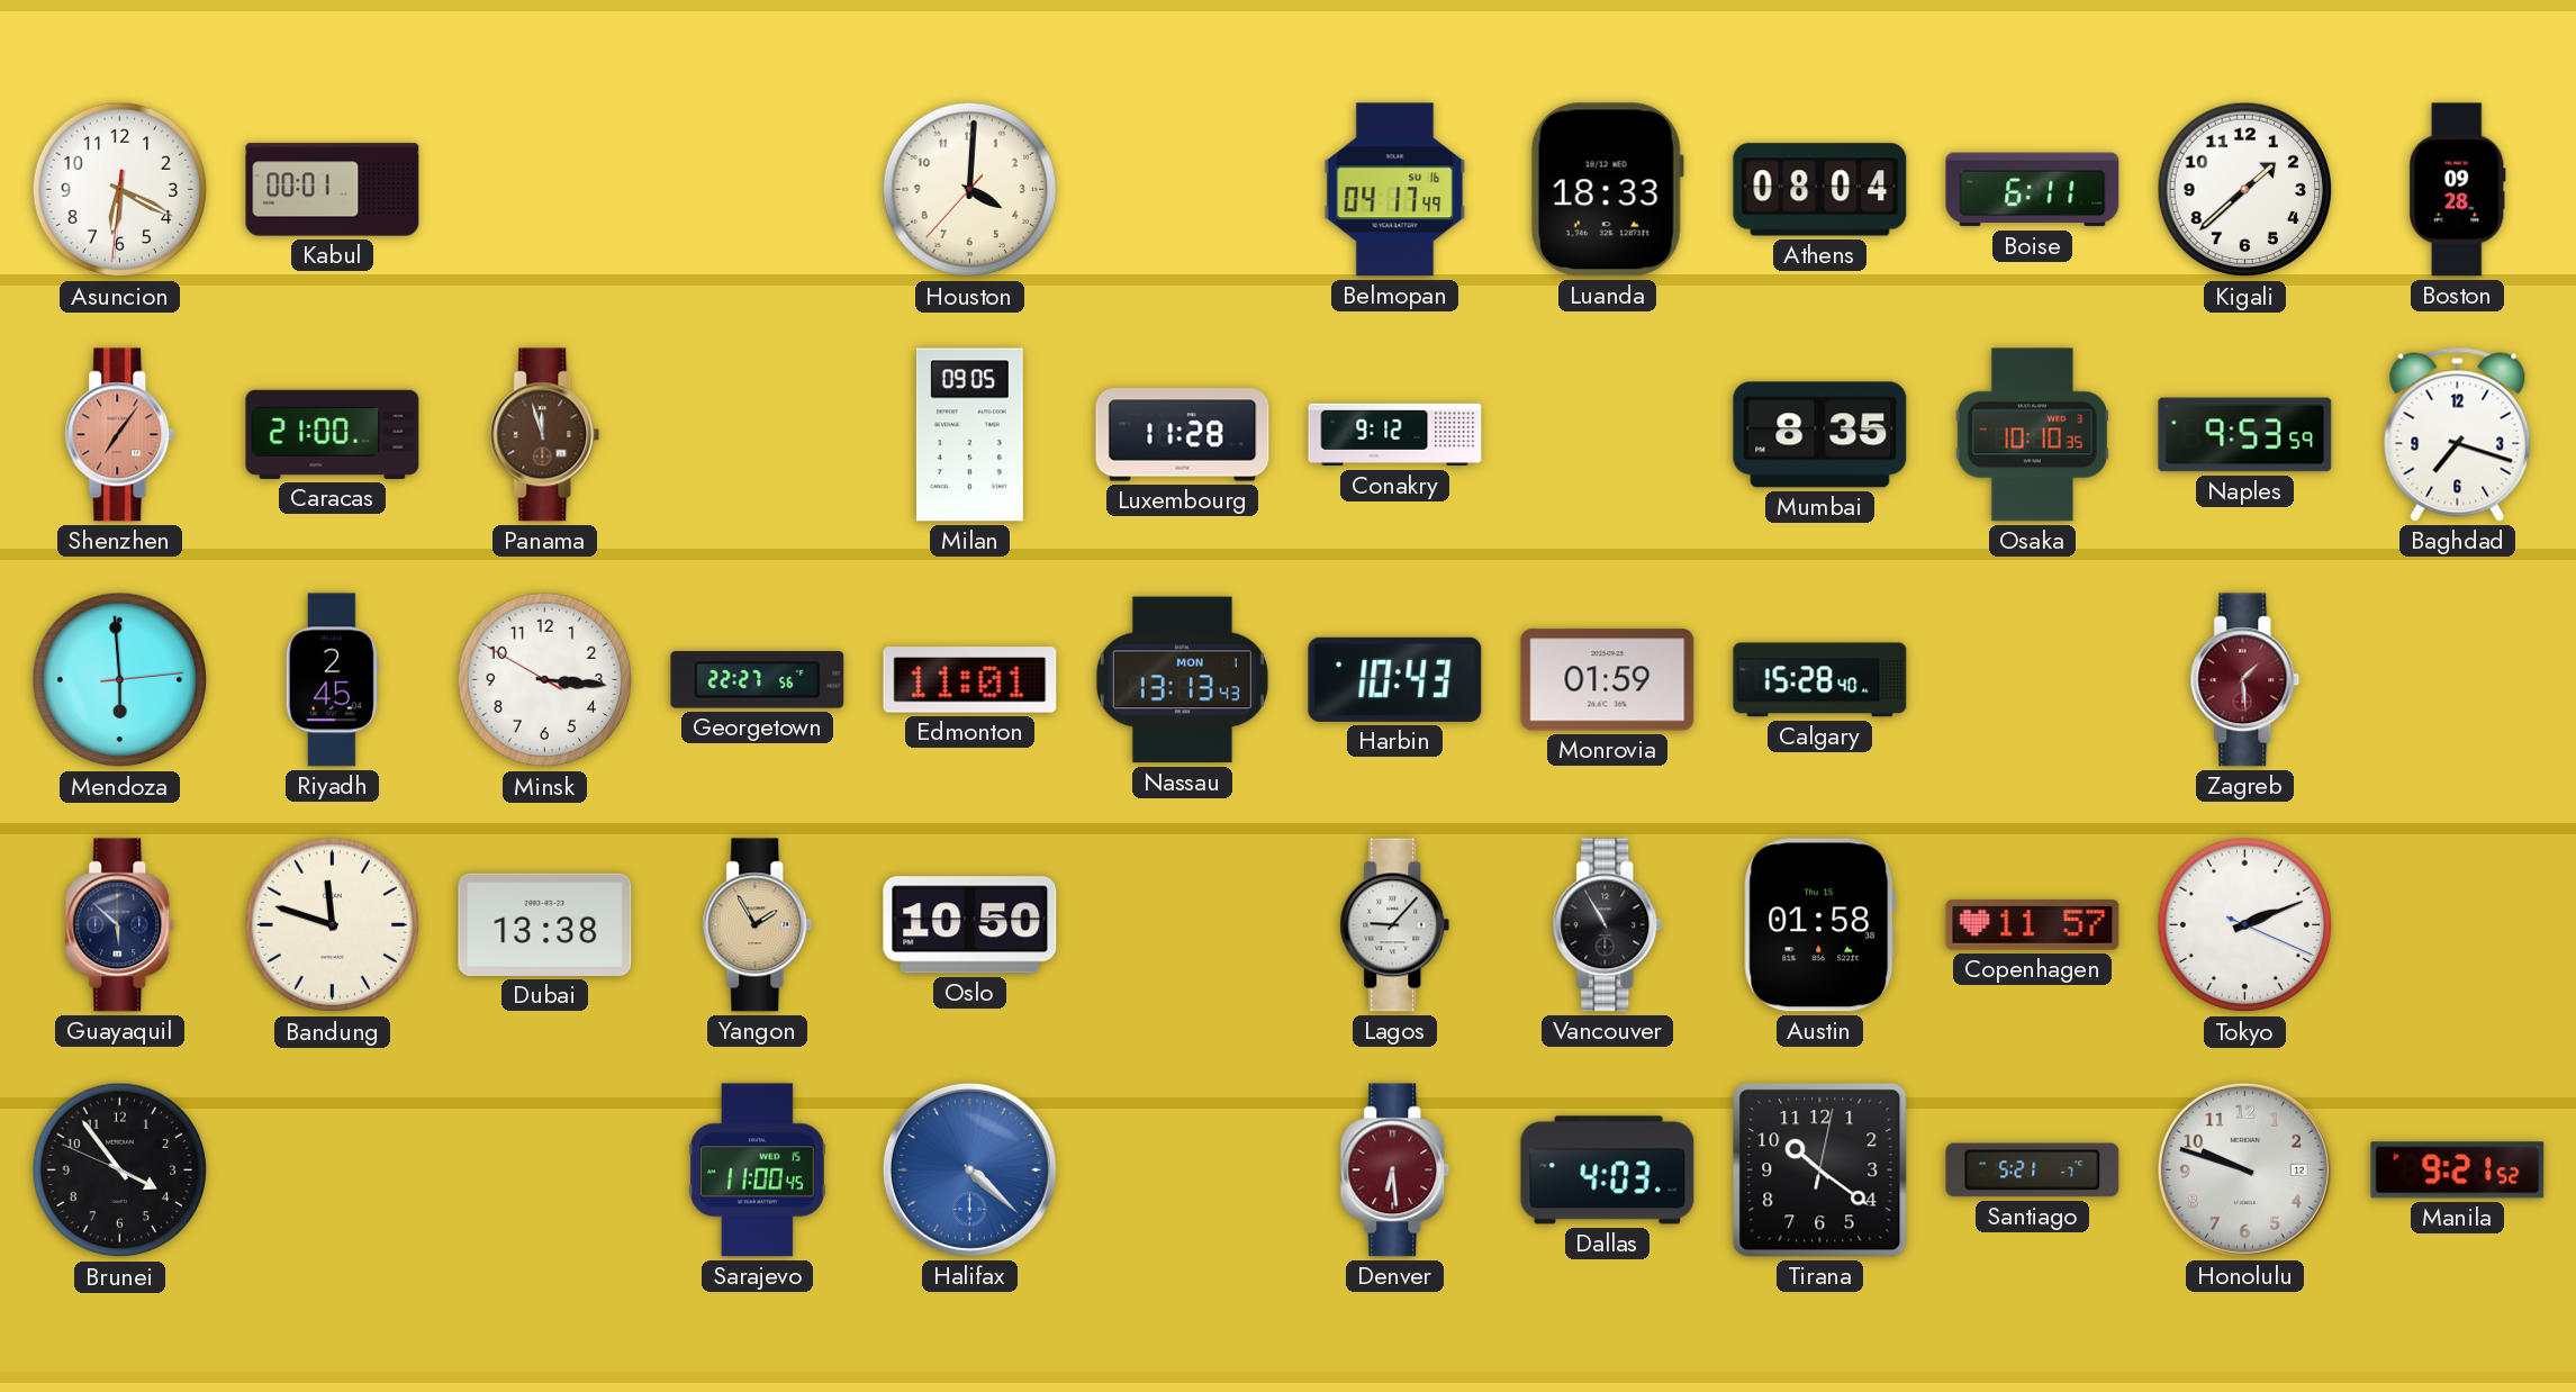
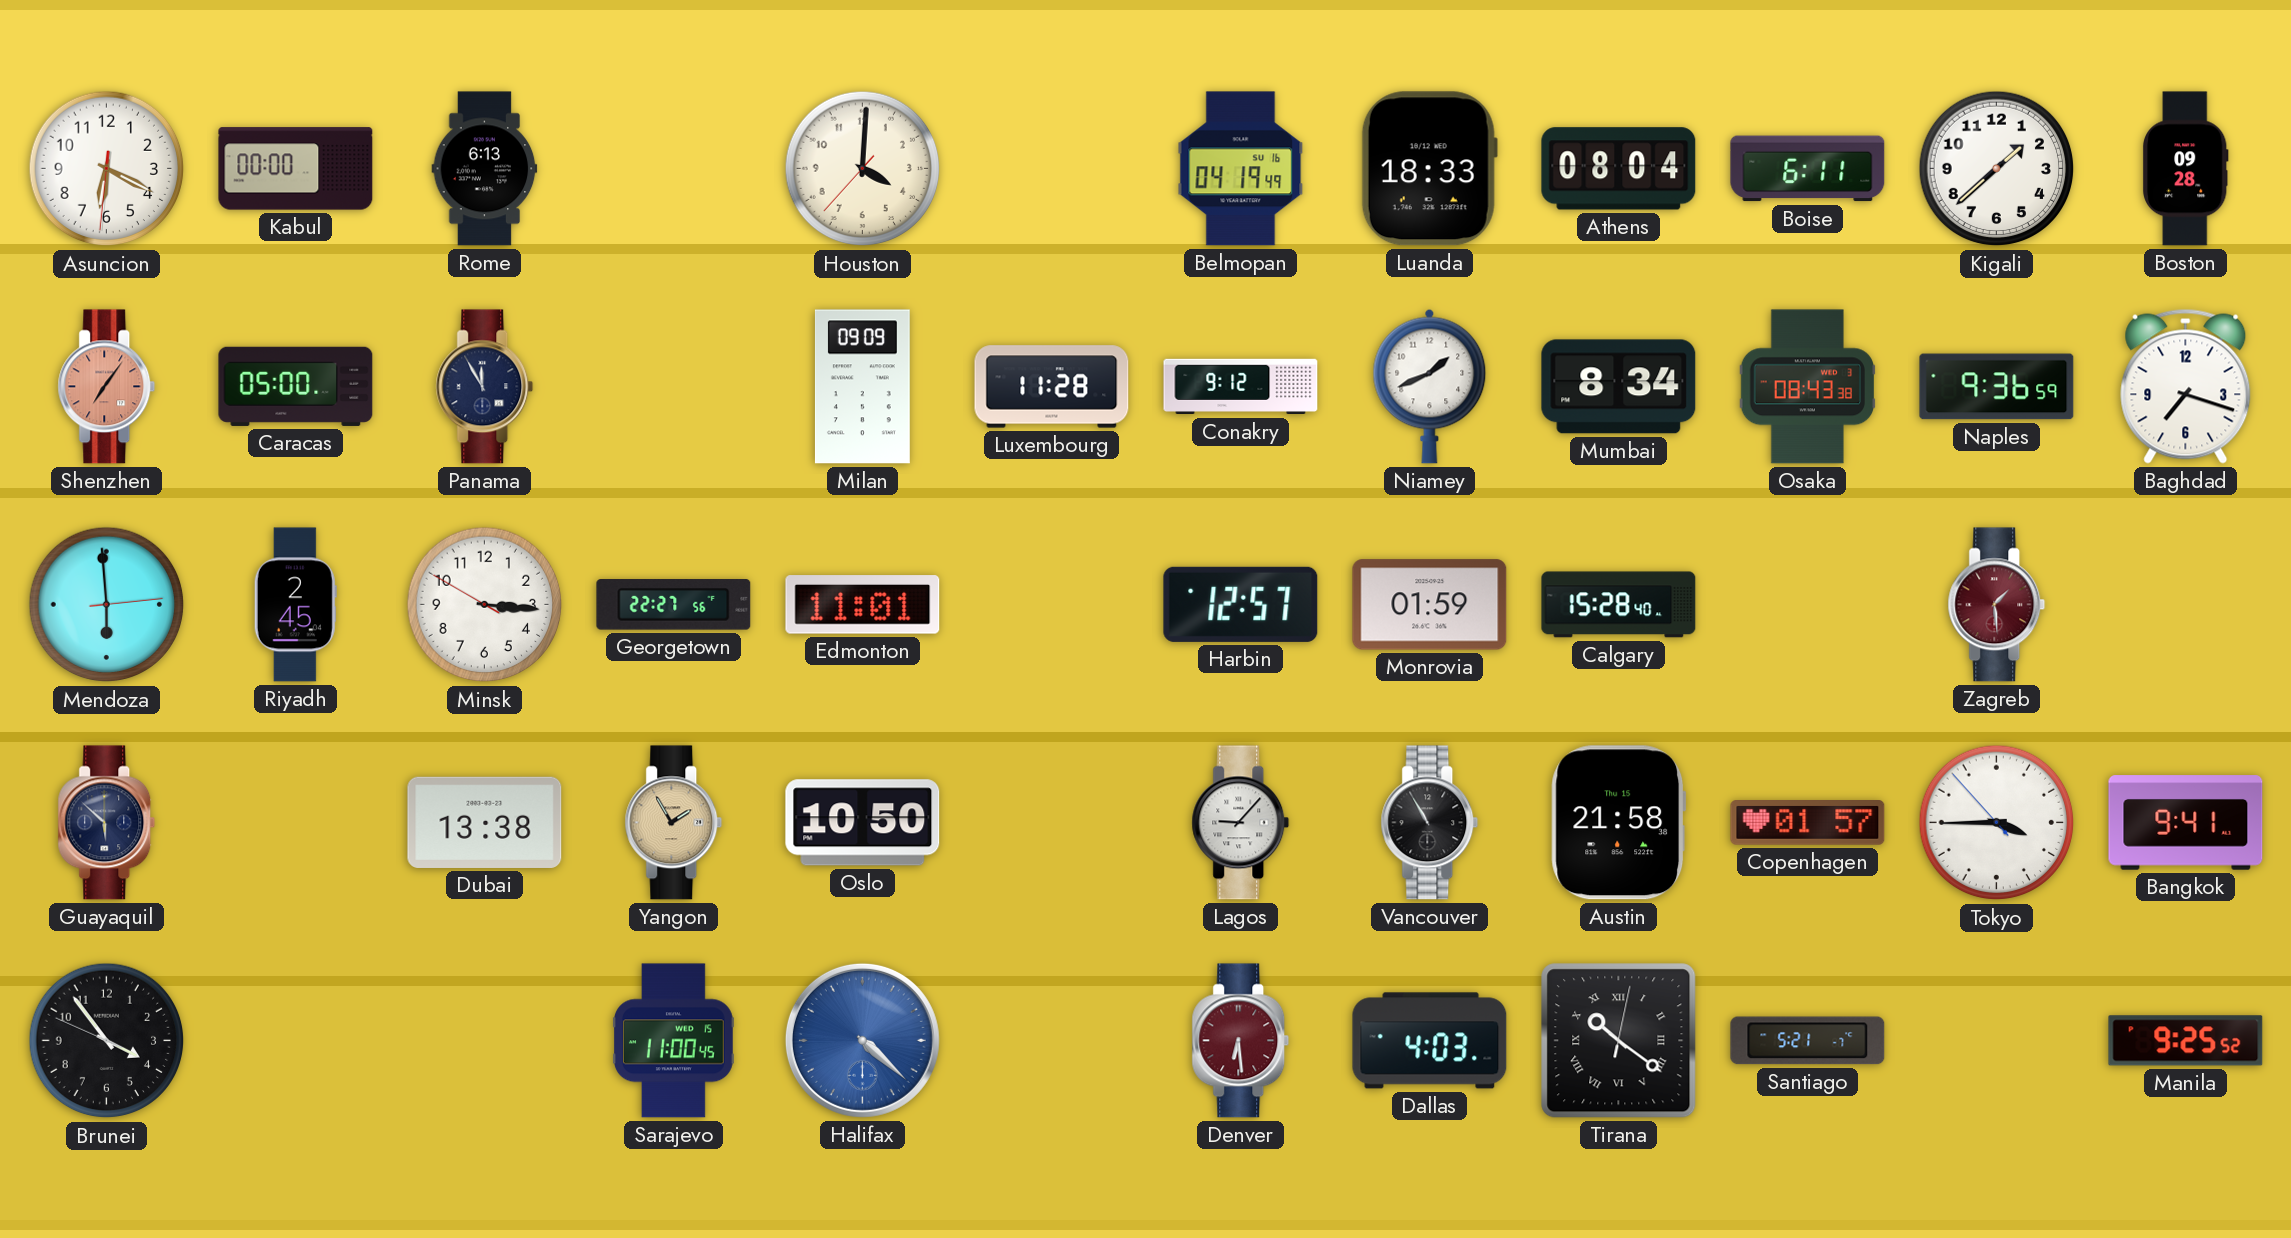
Kabul: 00:01 -> 00:00 (296, 169)
Rome: none -> 6:13 (485, 169)
Belmopan: 04:17 -> 04:19 (1241, 169)
Caracas: 21:00 -> 05:00 (296, 386)
Panama: 11:57 -> 11:55 (485, 387)
Panama dial: brown -> navy (485, 387)
Milan: 09:05 -> 09:09 (862, 387)
Niamey: none -> 1:41 (1430, 386)
Mumbai: 8:35 -> 8:34 (1619, 387)
Osaka: 10:10 -> 08:43 (1807, 387)
Naples: 9:53 -> 9:36 (1997, 387)
Nassau: 13:13 -> none (1182, 680)
Harbin: 10:43 -> 12:57 (1241, 604)
Bandung: 11:48 -> none (333, 925)
Austin: 01:58 -> 21:58 (1619, 823)
Copenhagen: 11:57 -> 01:57 (1808, 823)
Tokyo: 2:11 -> 3:44 (1997, 823)
Bangkok: none -> 9:41 (2186, 823)
Tirana numerals: Arabic -> Roman (1619, 1041)
Honolulu: 9:48 -> none (2244, 1169)
Manila: 9:21 -> 9:25 (2186, 1041)
